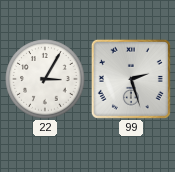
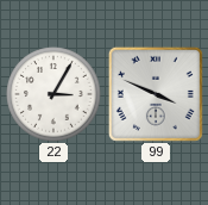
99: 2:27 -> 3:49 (156, 94)
